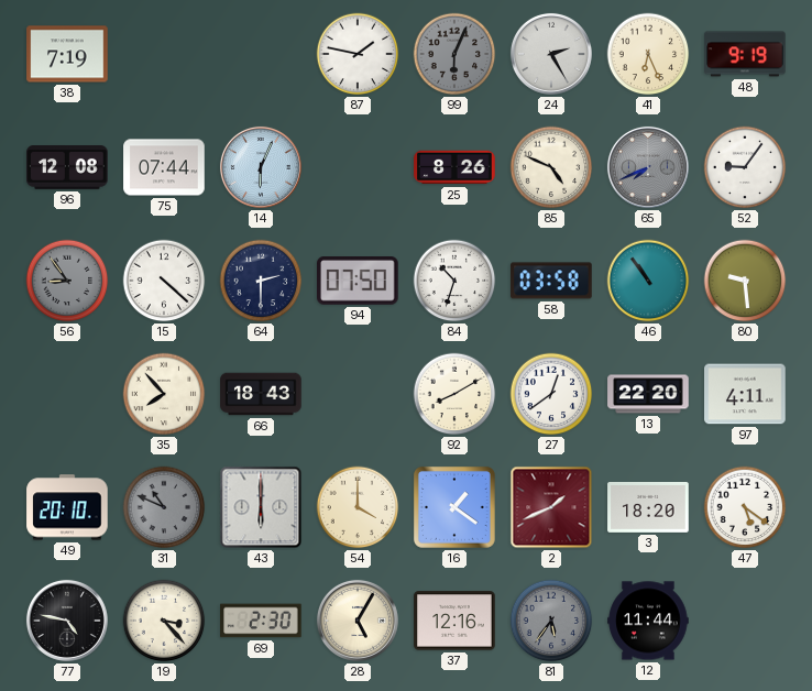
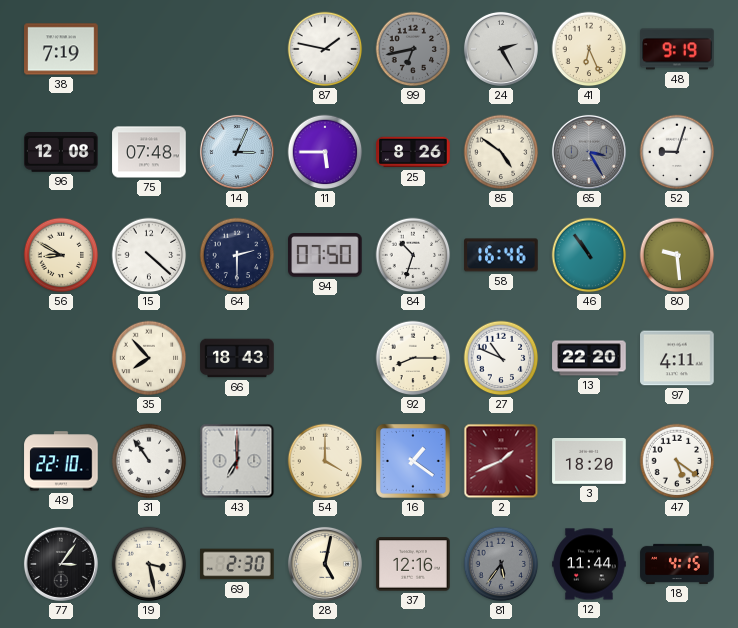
99: 6:04 -> 6:43 (413, 49)
75: 07:44 -> 07:48 (149, 152)
14: 6:04 -> 3:04 (237, 152)
11: none -> 5:45 (325, 152)
85: 4:49 -> 4:51 (501, 152)
65: 7:41 -> 3:25 (589, 152)
52: 9:06 -> 9:03 (677, 152)
56: 8:54 -> 8:50 (61, 255)
56 dial: grey -> cream (61, 255)
58: 03:58 -> 16:46 (501, 255)
92: 8:10 -> 8:15 (413, 358)
27: 12:39 -> 10:49 (501, 358)
49: 20:10 -> 22:10 (61, 461)
31: 10:49 -> 10:54 (149, 461)
31 dial: grey -> white (149, 461)
43: 6:00 -> 7:00 (237, 461)
77: 4:47 -> 3:06 (61, 564)
19: 3:23 -> 3:28 (149, 564)
28: 5:05 -> 5:02 (325, 564)
18: none -> 4:15 (677, 564)
